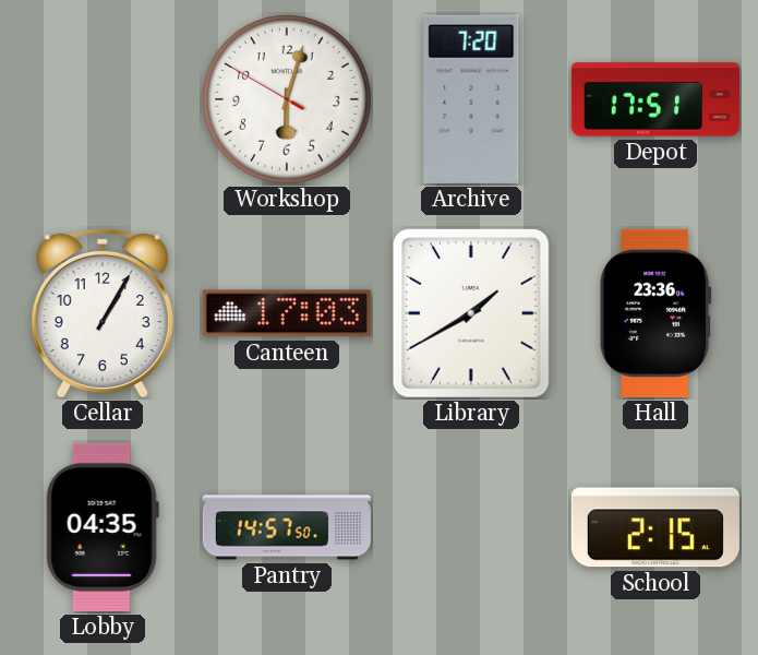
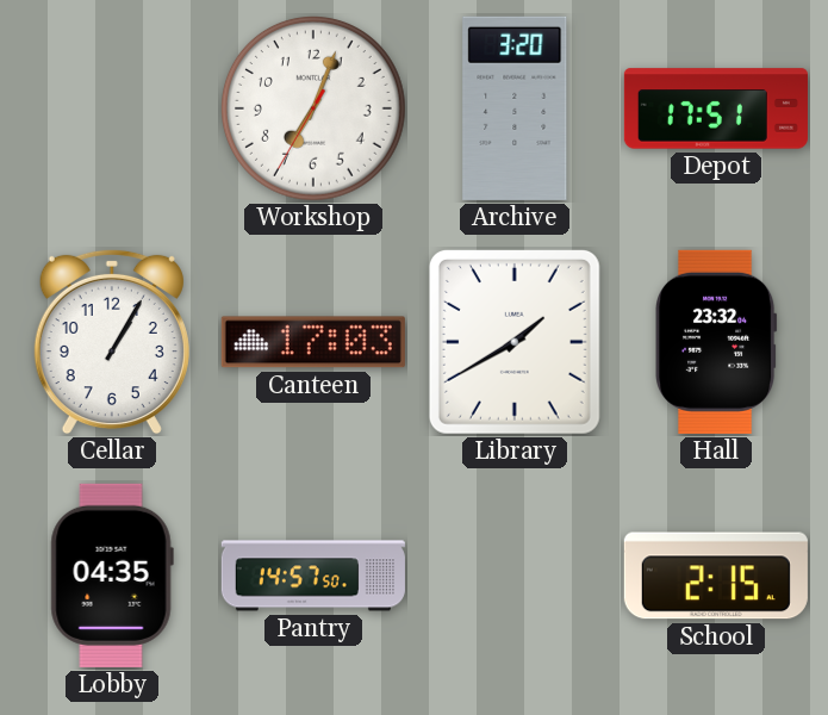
Workshop: 6:02 -> 7:03 (313, 108)
Archive: 7:20 -> 3:20 (515, 108)
Hall: 23:36 -> 23:32 (716, 342)
